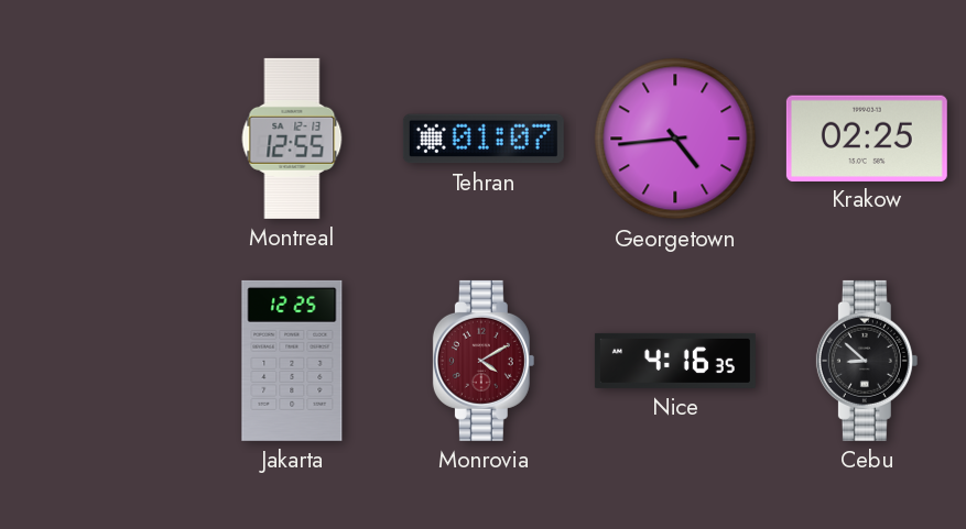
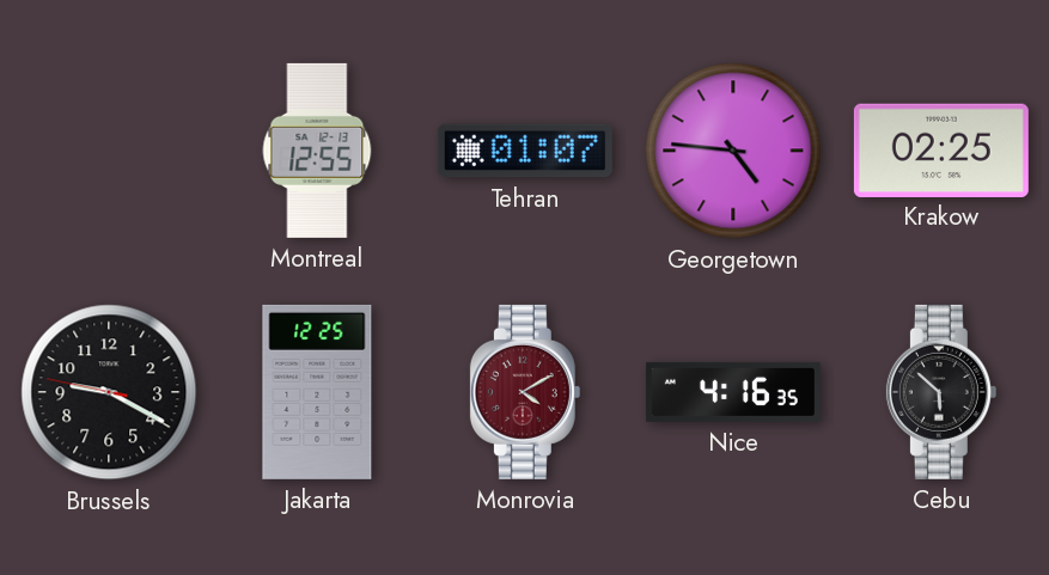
Georgetown: 4:44 -> 4:46 (733, 151)
Brussels: none -> 9:19 (109, 392)
Cebu: 8:52 -> 5:52 (941, 392)
